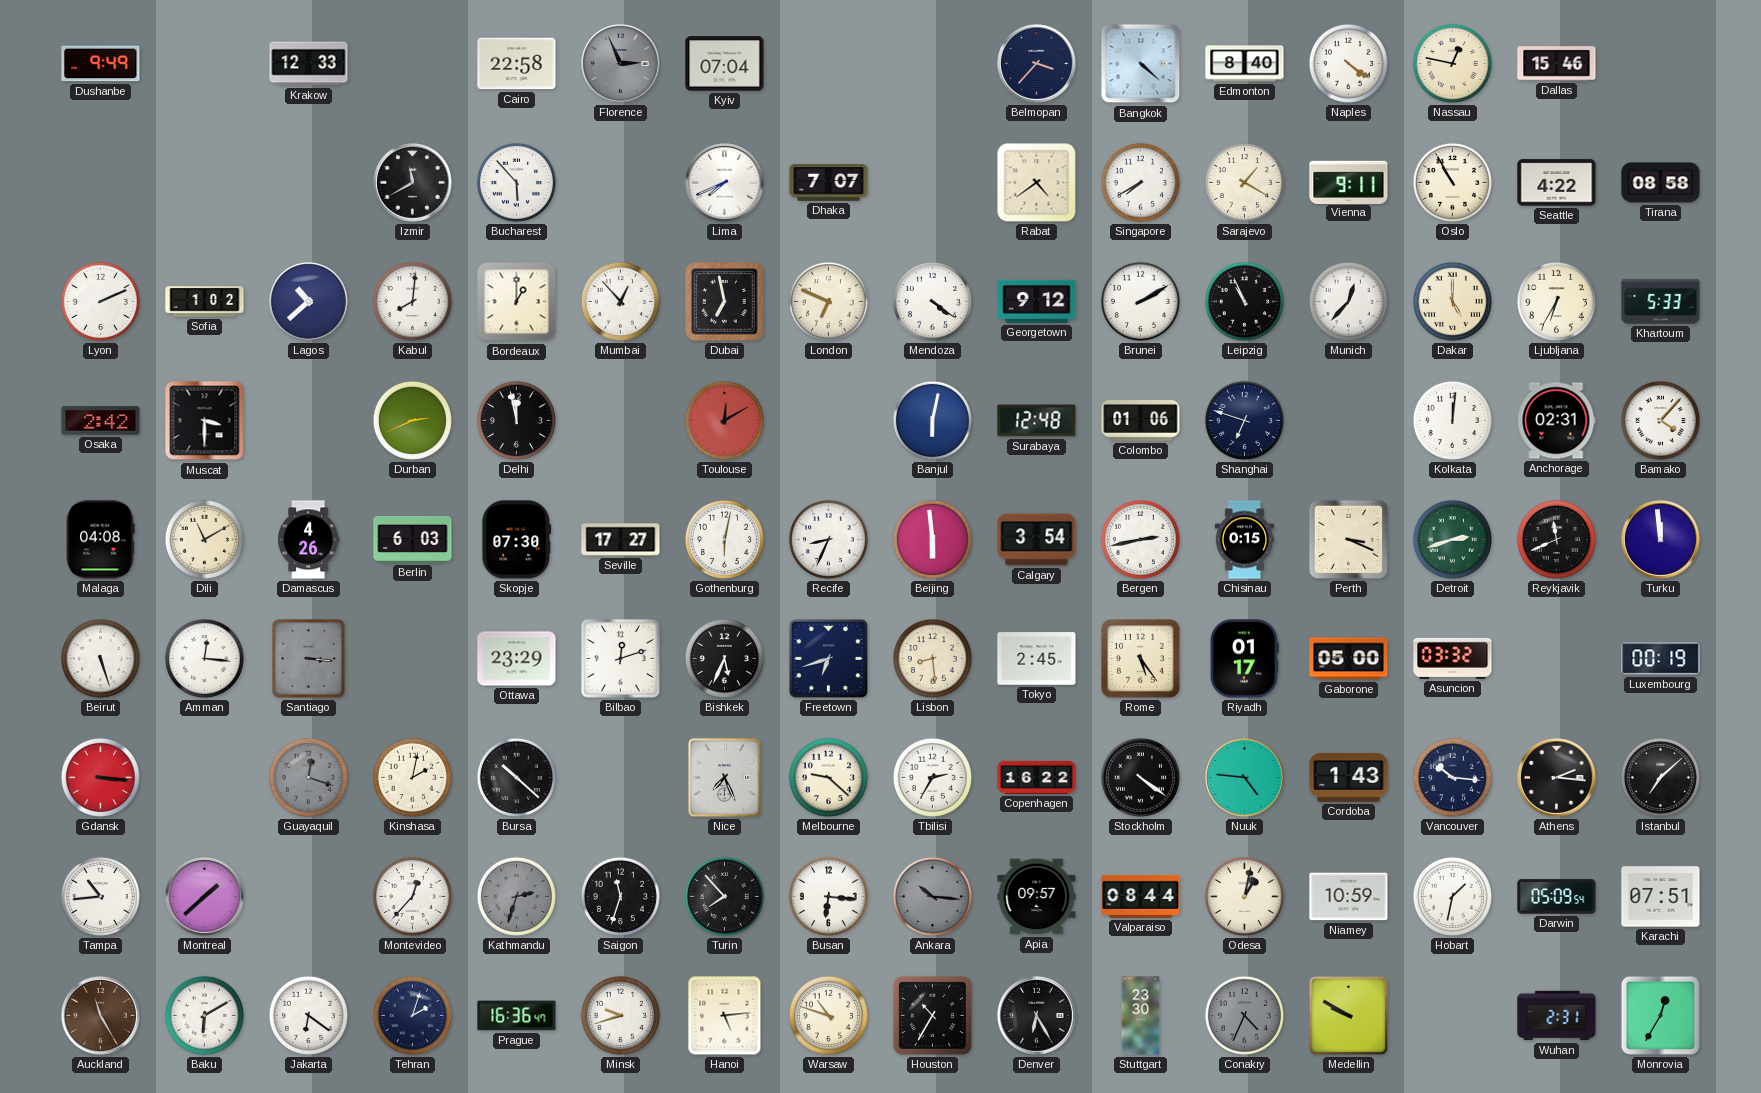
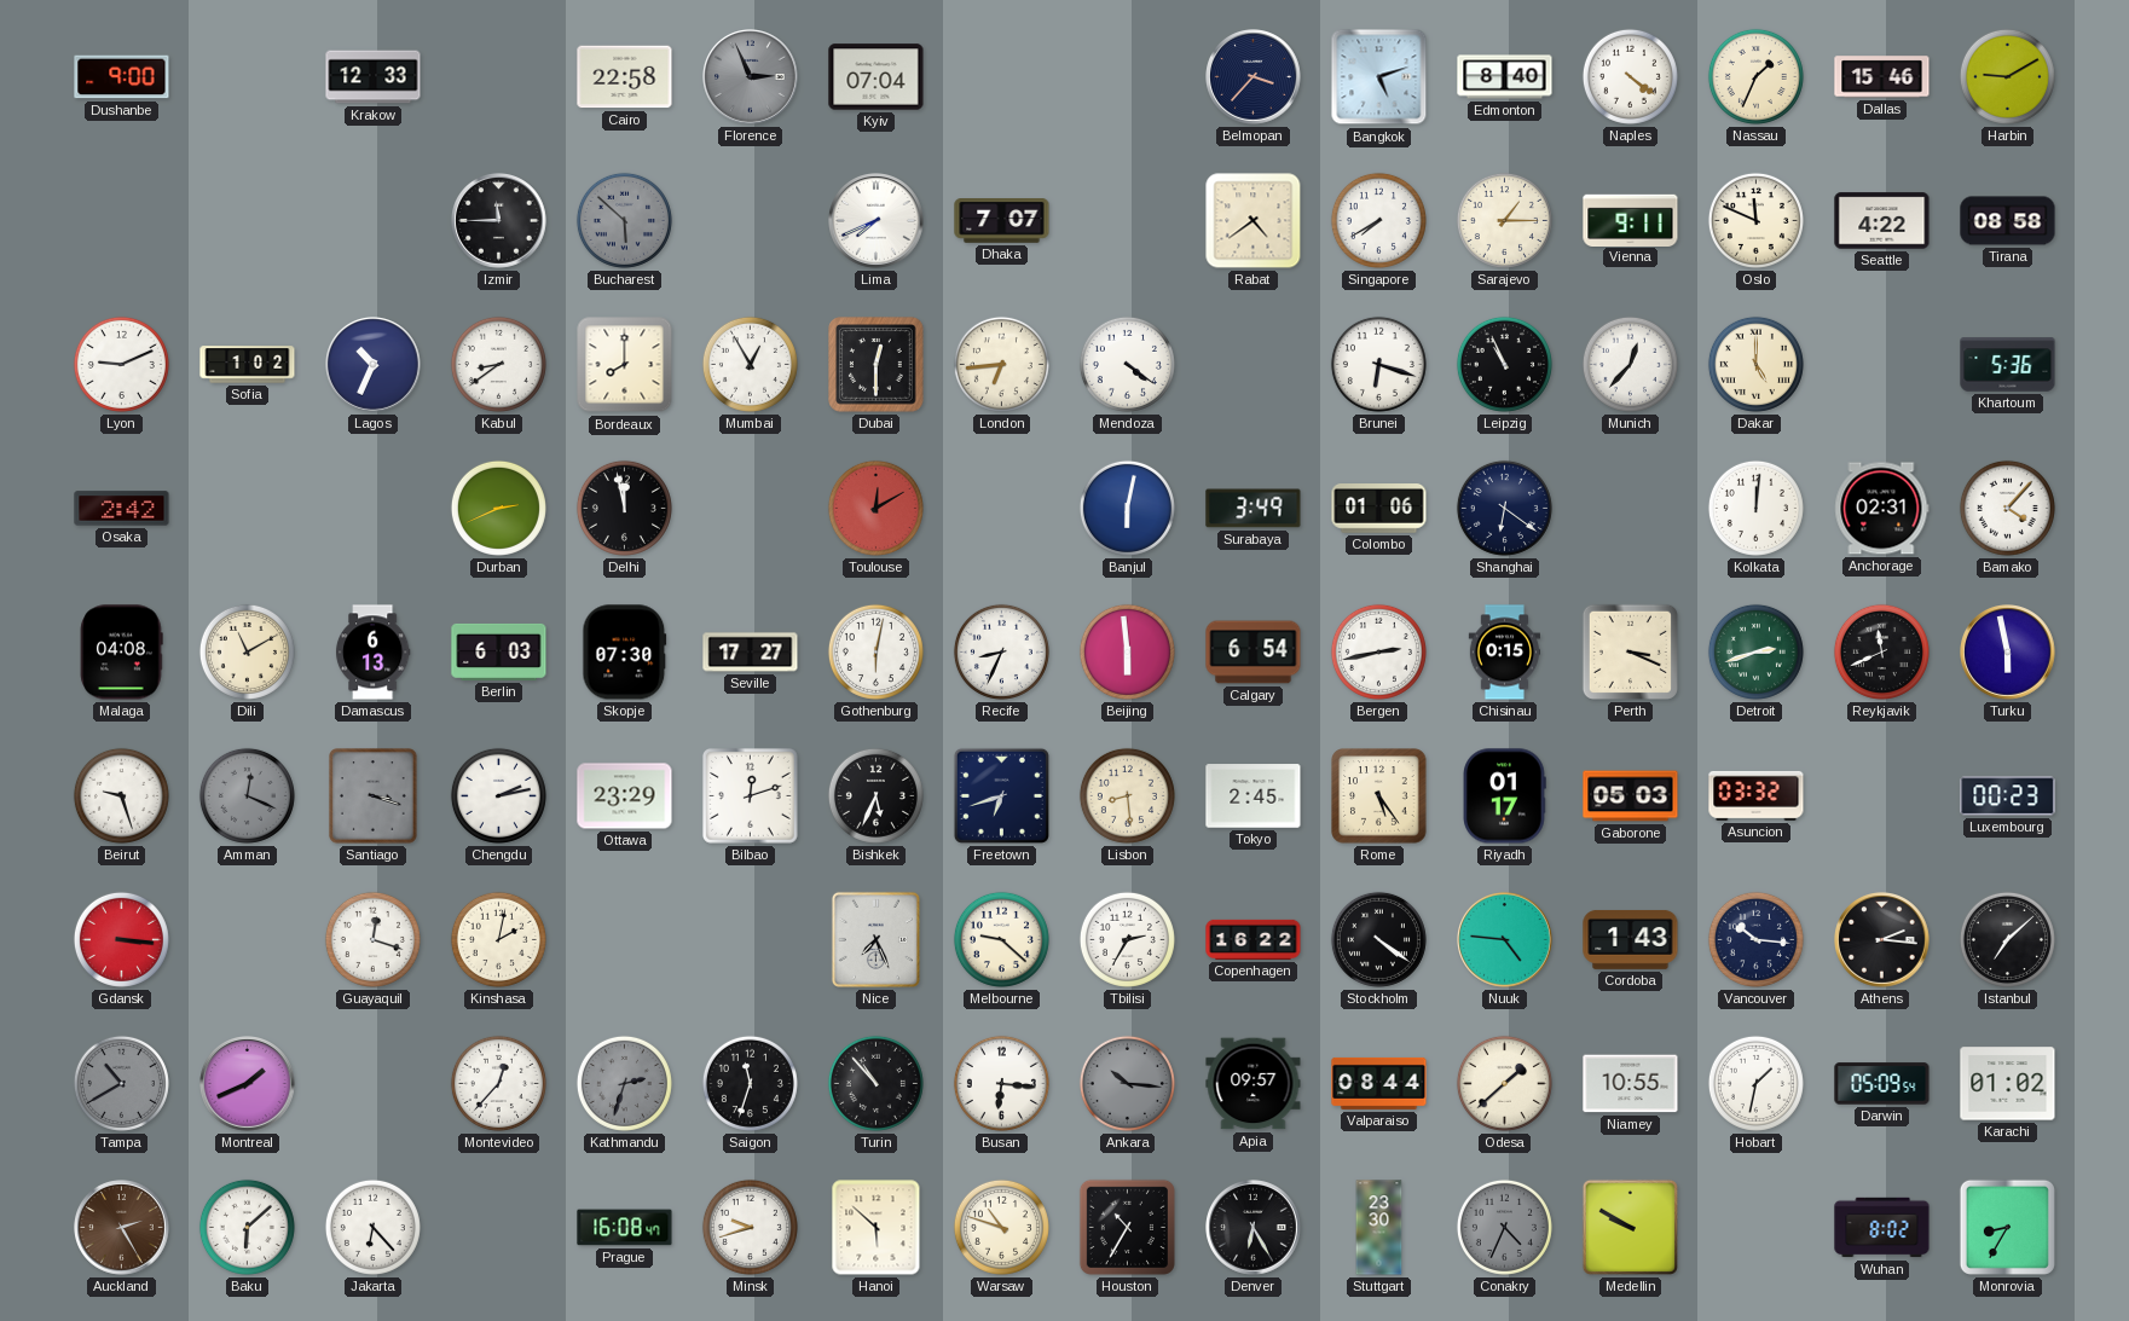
Dushanbe: 9:49 -> 9:00 (122, 77)
Bangkok: 4:22 -> 5:12 (1379, 77)
Nassau: 12:47 -> 1:34 (1755, 76)
Harbin: none -> 9:10 (2007, 76)
Izmir: 11:40 -> 11:45 (499, 221)
Bucharest: 5:53 -> 5:52 (624, 220)
Bucharest dial: white -> grey (624, 220)
Sarajevo: 1:20 -> 1:15 (1504, 220)
Oslo: 10:55 -> 11:49 (1755, 220)
Lyon: 2:11 -> 9:11 (121, 364)
Lagos: 10:38 -> 10:34 (374, 365)
Kabul: 8:01 -> 8:39 (498, 364)
Bordeaux: 1:00 -> 8:00 (625, 365)
Mumbai: 12:53 -> 12:55 (750, 364)
Dubai: 6:58 -> 12:30 (877, 365)
London: 6:49 -> 6:44 (1001, 364)
Georgetown: 9:12 -> none (1037, 301)
Brunei: 2:10 -> 6:18 (1378, 364)
Ljubljana: 6:35 -> none (1556, 301)
Khartoum: 5:33 -> 5:36 (2008, 365)
Muscat: 3:30 -> none (205, 421)
Surabaya: 12:48 -> 3:49 (1254, 509)
Shanghai: 6:48 -> 6:21 (1504, 508)
Damascus: 4:26 -> 6:13 (372, 653)
Calgary: 3:54 -> 6:54 (1254, 653)
Turku: 11:59 -> 5:58 (2008, 653)
Beirut: 5:27 -> 9:27 (121, 795)
Amman: 12:16 -> 12:19 (247, 795)
Amman dial: white -> grey (247, 795)
Santiago: 3:16 -> 3:18 (374, 796)
Chengdu: none -> 2:13 (498, 795)
Gaborone: 05:00 -> 05:03 (1631, 796)
Luxembourg: 00:19 -> 00:23 (2008, 796)
Guayaquil dial: grey -> white (372, 939)
Bursa: 10:22 -> none (516, 777)
Tampa: 10:44 -> 10:40 (121, 1083)
Tampa dial: white -> grey (121, 1083)
Montreal: 1:38 -> 1:41 (248, 1084)
Turin: 7:53 -> 10:53 (875, 1083)
Odesa: 1:02 -> 1:38 (1504, 1083)
Niamey: 10:59 -> 10:55 (1631, 1084)
Karachi: 07:51 -> 01:02 (2008, 1084)
Auckland: 11:25 -> 2:25 (122, 1228)
Baku: 6:10 -> 6:08 (247, 1227)
Jakarta: 6:21 -> 6:23 (372, 1227)
Tehran: 2:03 -> none (412, 1015)
Prague: 16:36 -> 16:08 (625, 1228)
Hanoi: 5:14 -> 5:52 (877, 1228)
Wuhan: 2:31 -> 8:02 (1882, 1228)
Monrovia: 12:35 -> 8:35 (2007, 1227)
